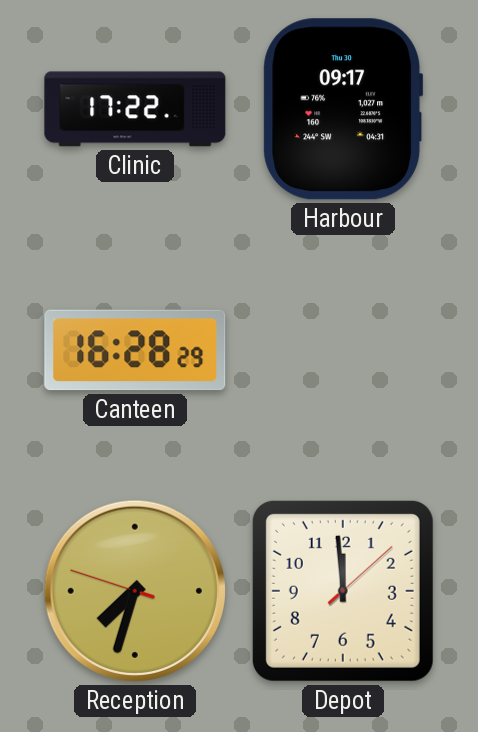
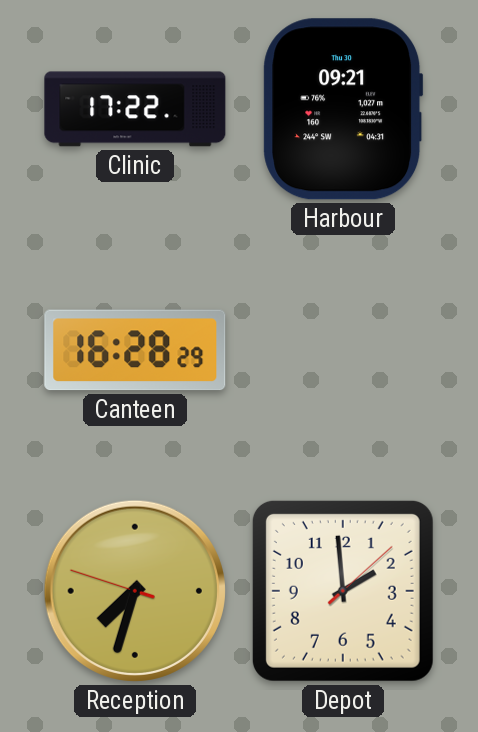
Harbour: 09:17 -> 09:21 (343, 109)
Depot: 11:59 -> 1:59 (343, 591)
